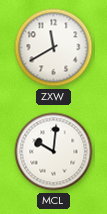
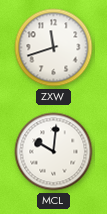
ZXW: 11:40 -> 11:42 (54, 48)
